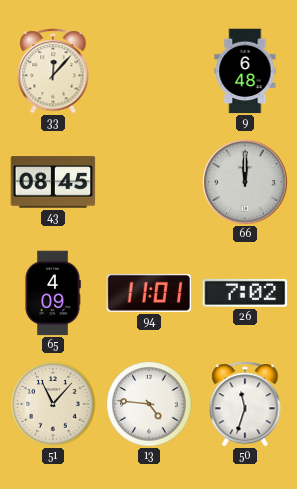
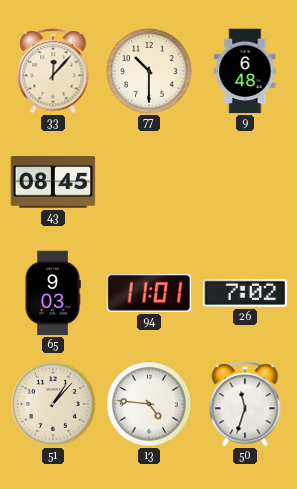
77: none -> 10:30 (149, 71)
66: 12:00 -> none (245, 182)
65: 4:09 -> 9:03 (53, 293)
51: 11:07 -> 1:07 (53, 404)
